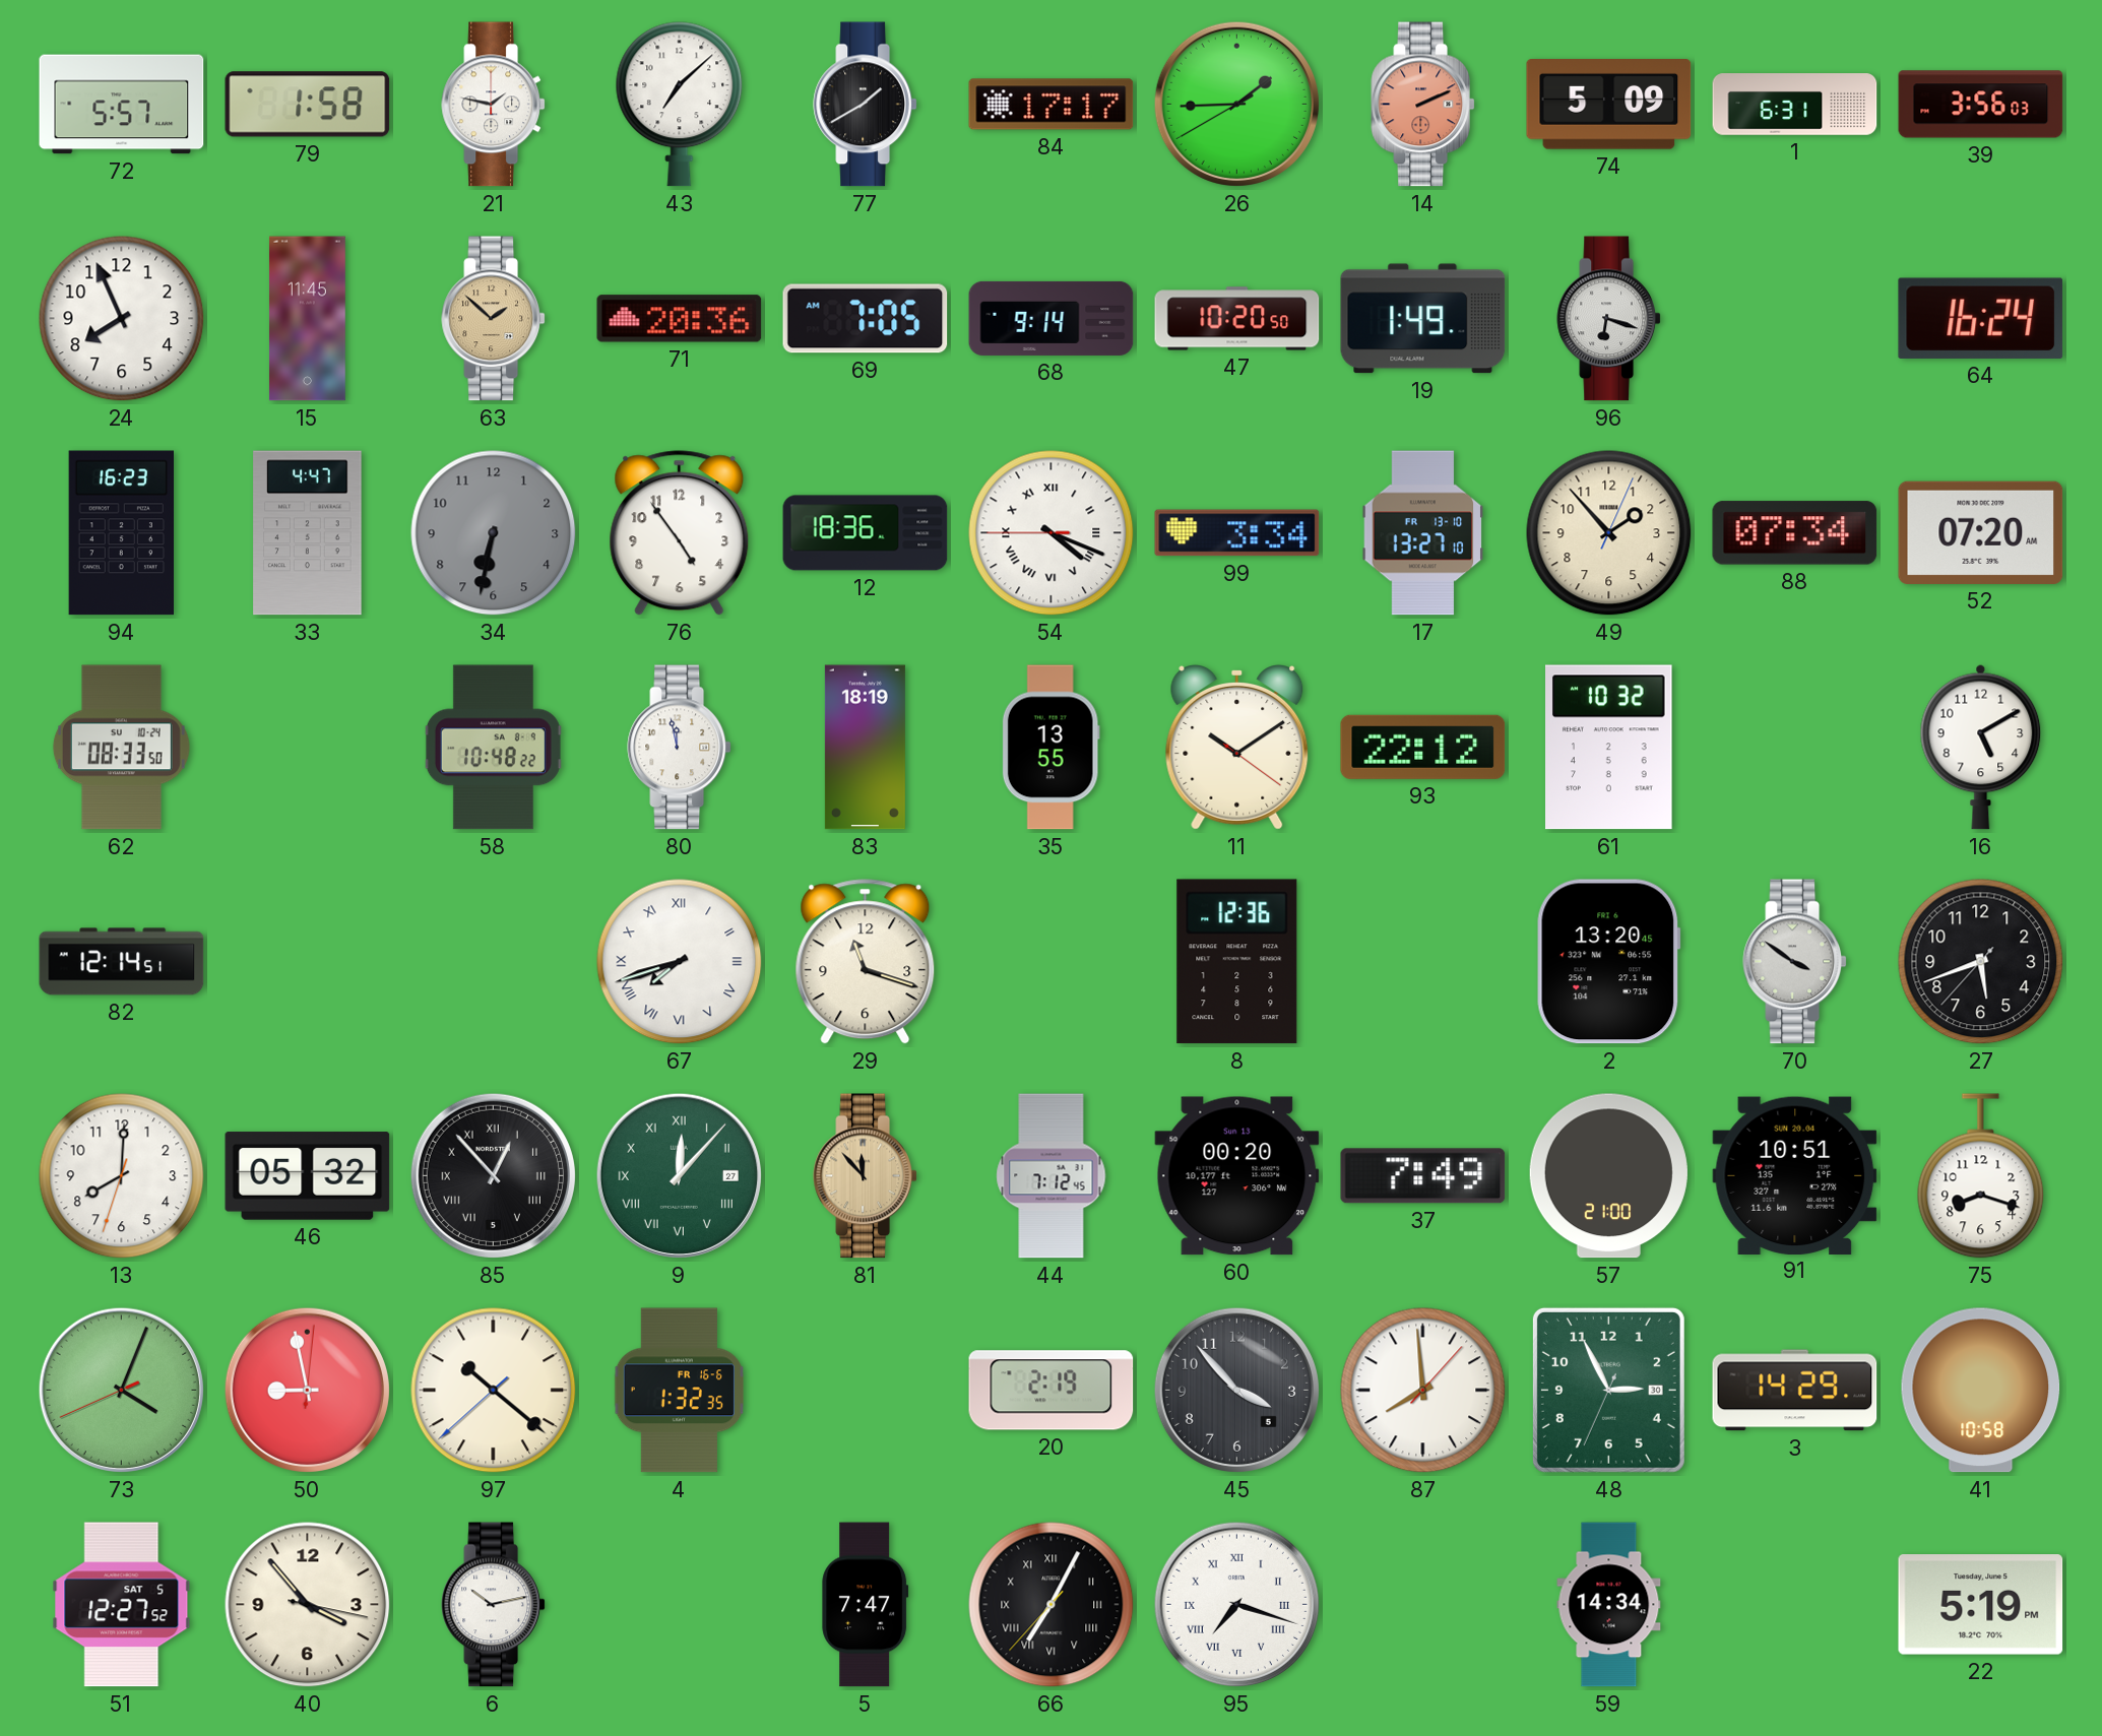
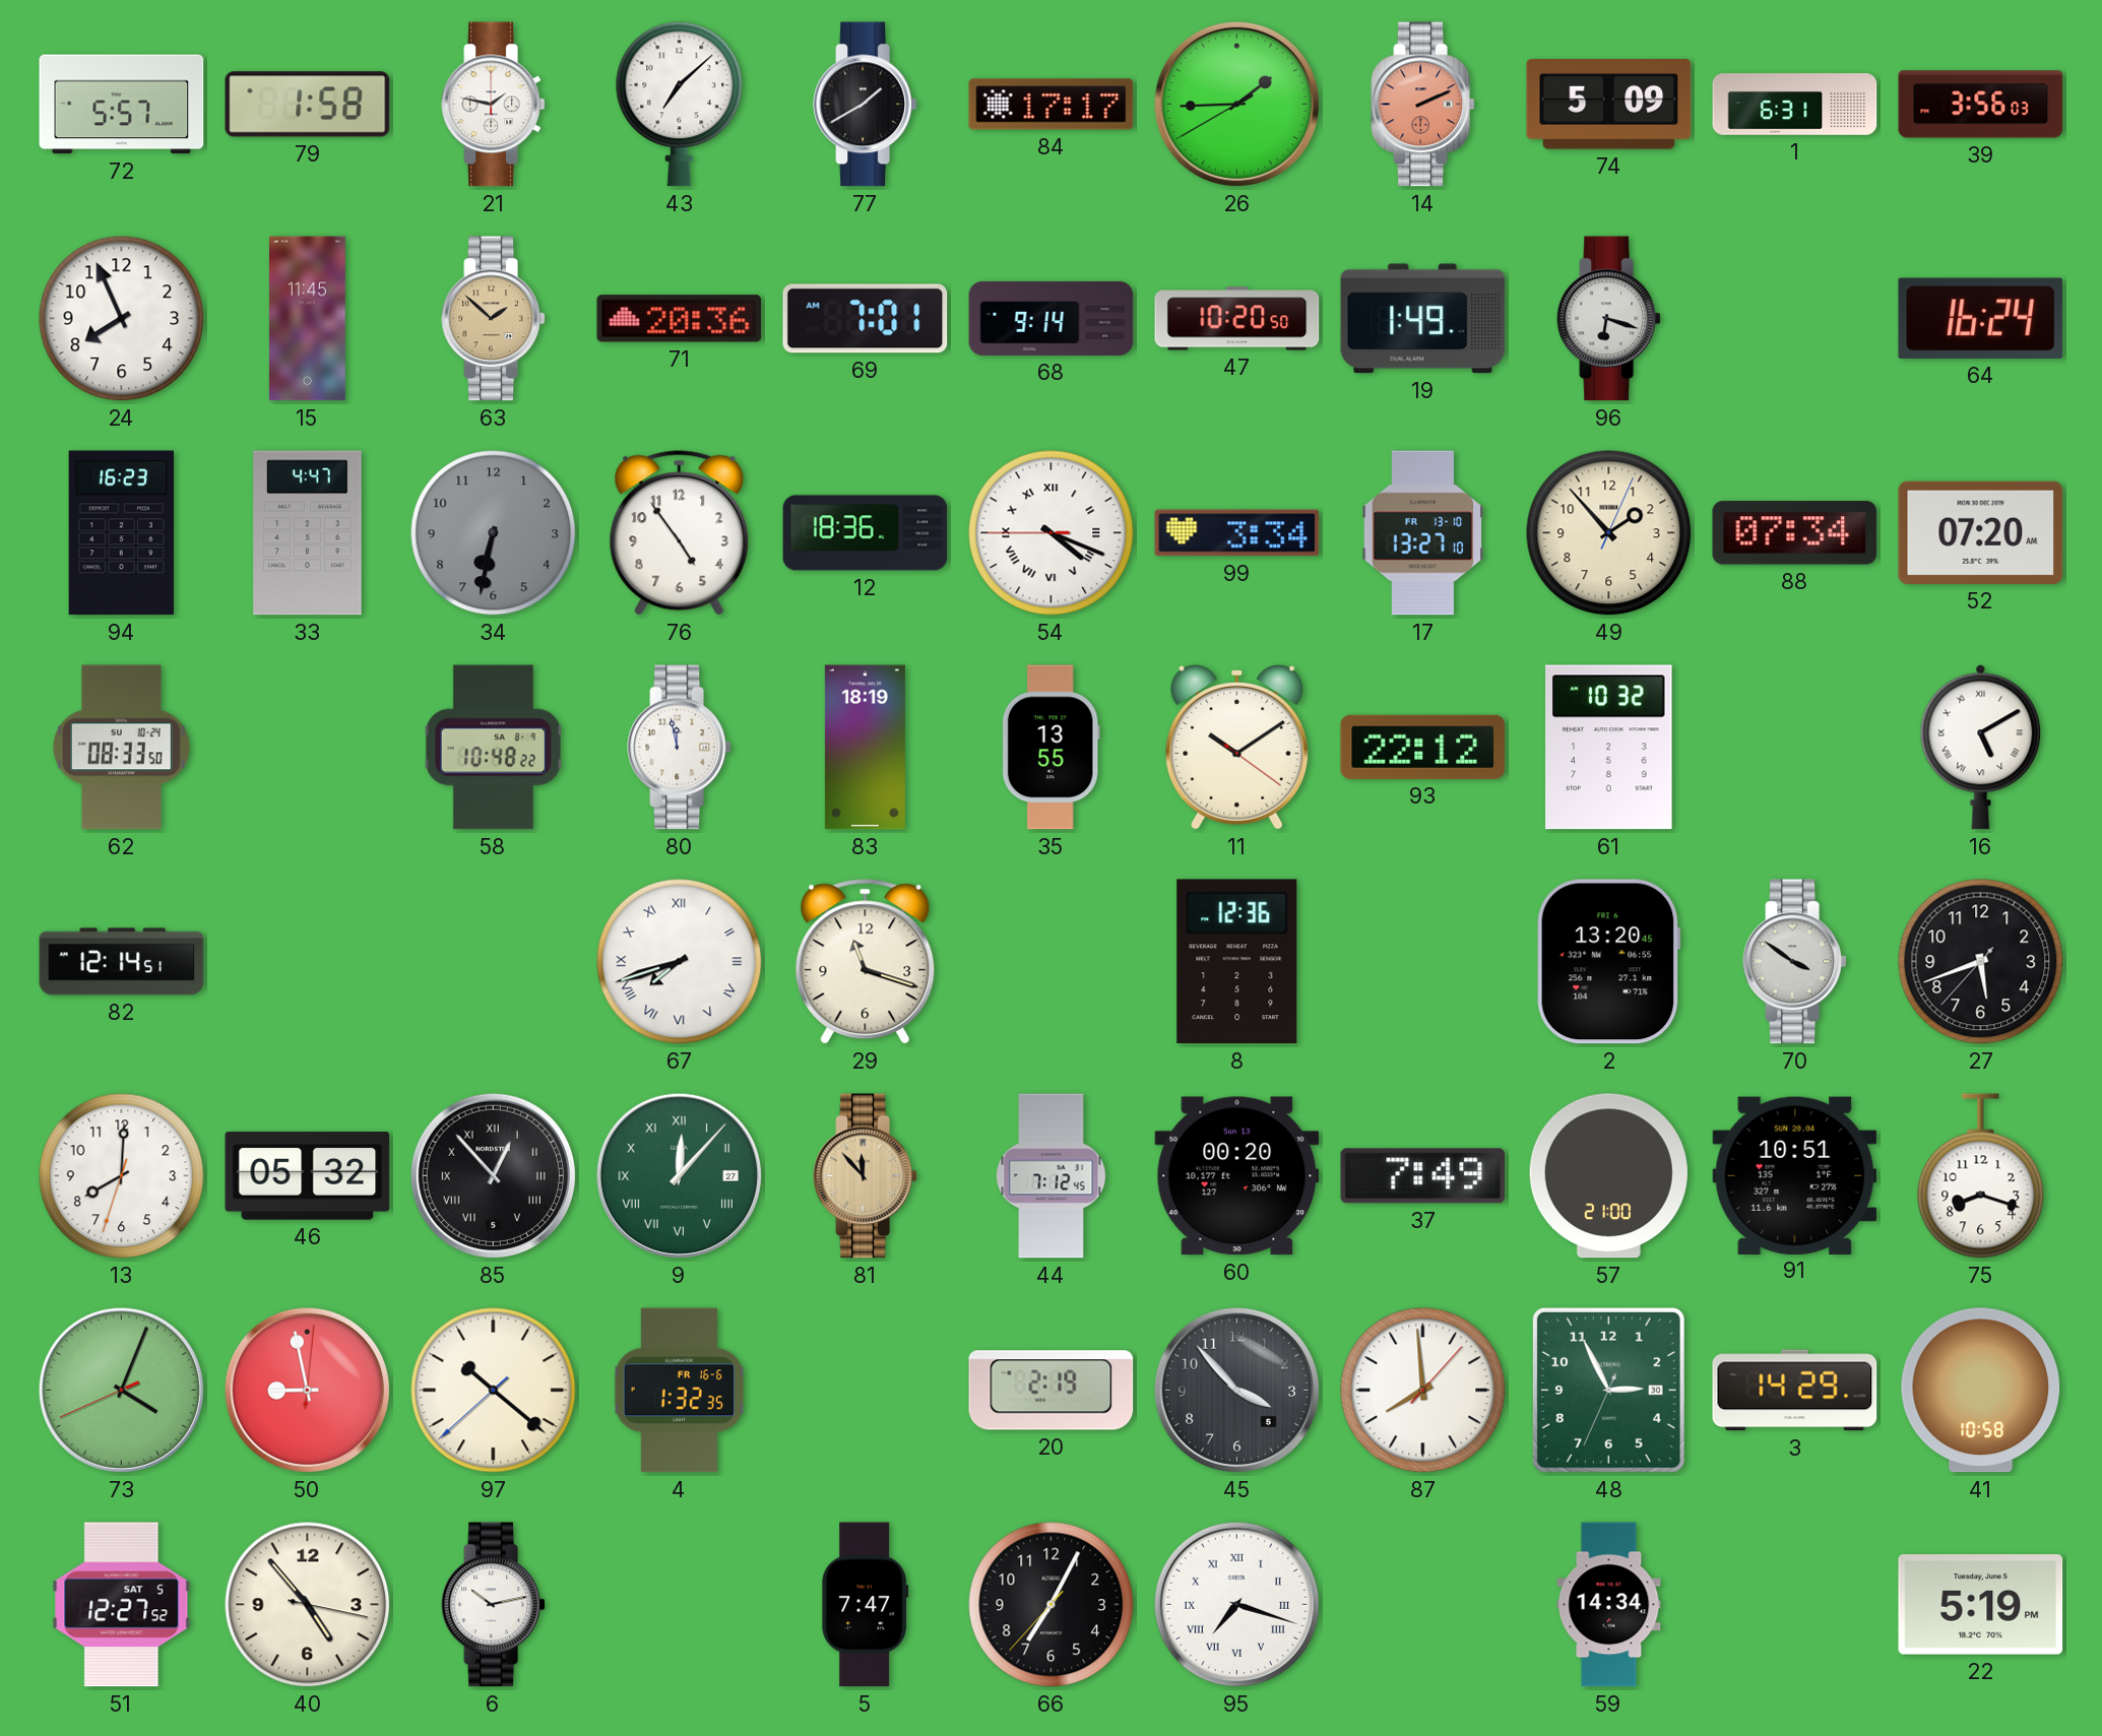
69: 7:05 -> 7:01 (866, 319)
16 numerals: Arabic -> Roman (1981, 747)
40: 3:53 -> 4:53 (308, 1605)
66 numerals: Roman -> Arabic (1052, 1605)
